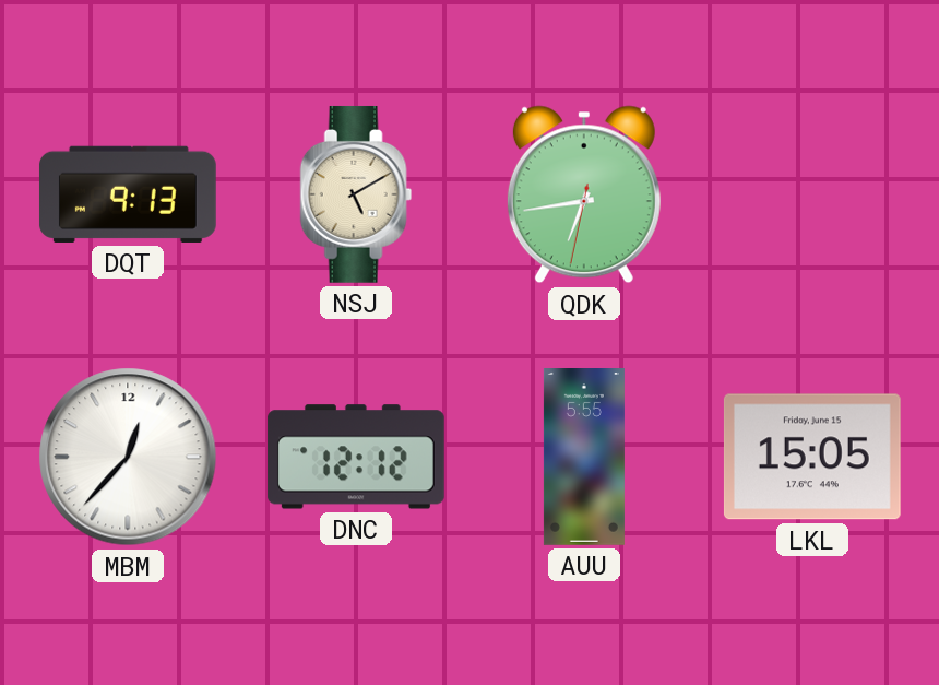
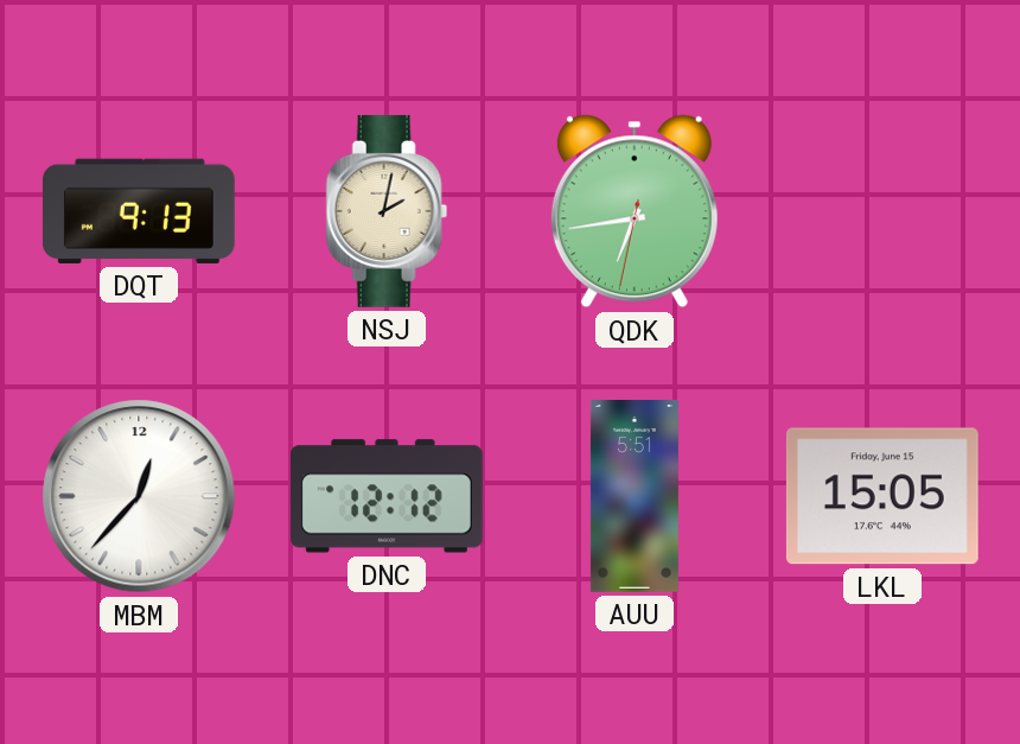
NSJ: 5:10 -> 2:02 (387, 211)
AUU: 5:55 -> 5:51 (635, 497)
